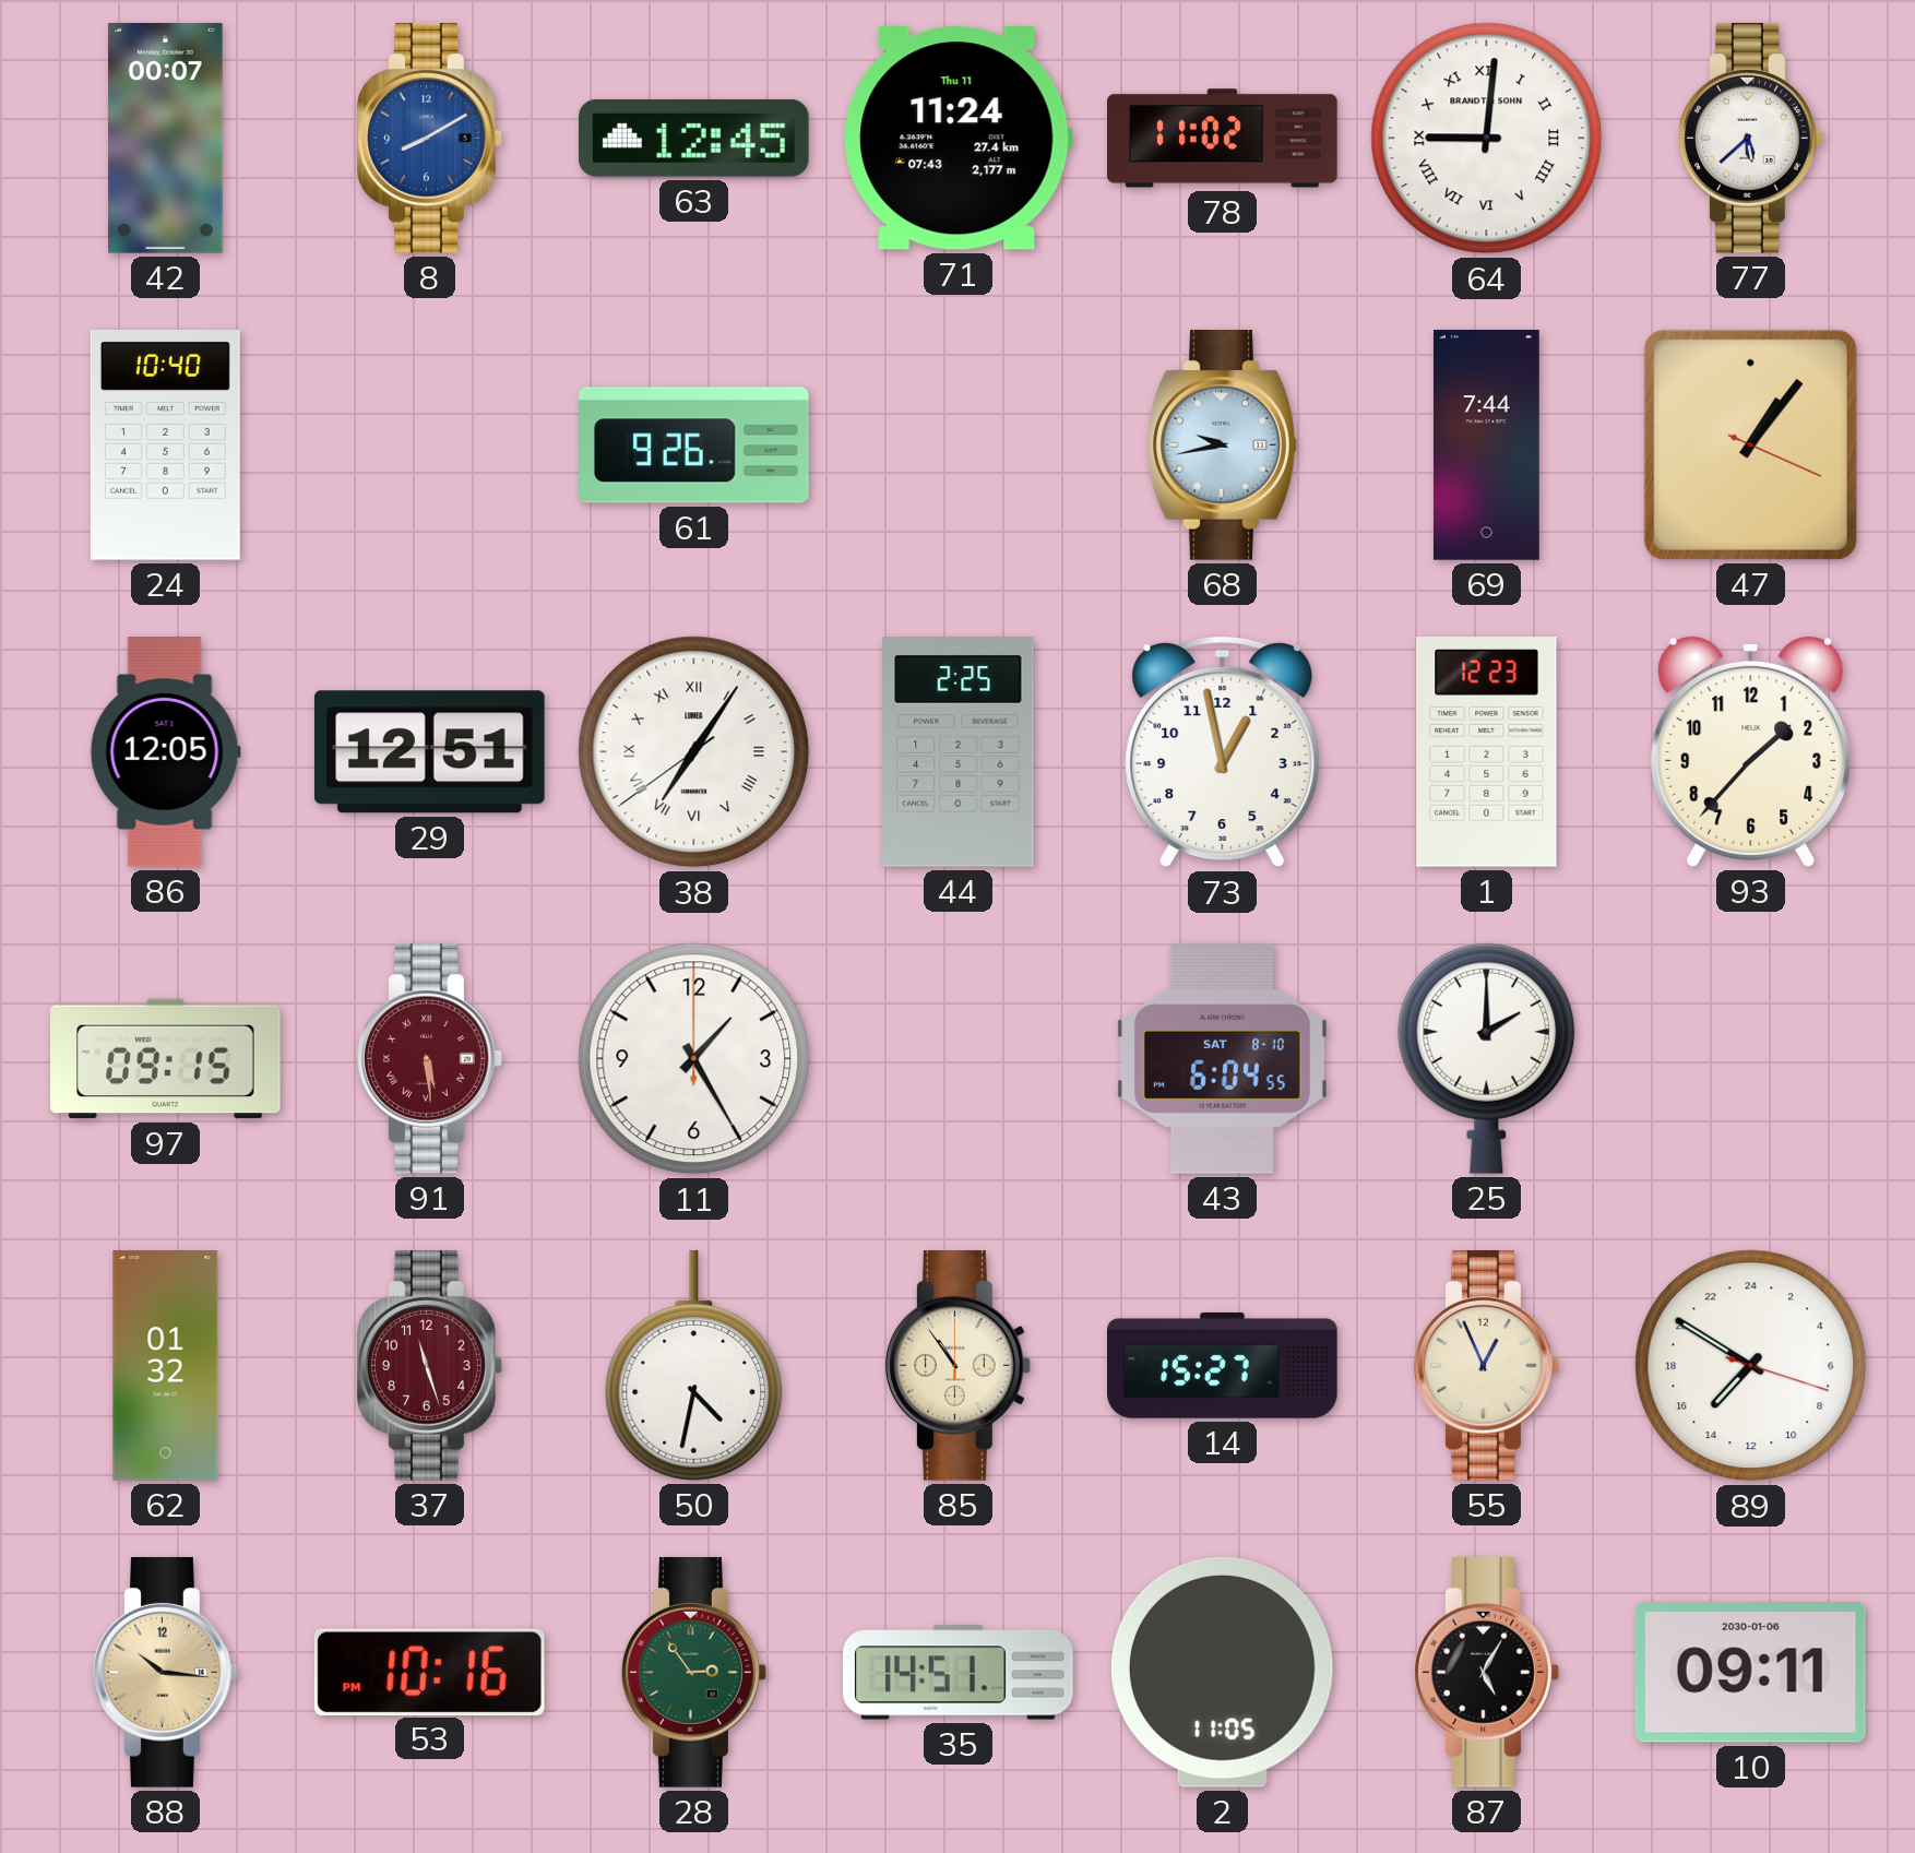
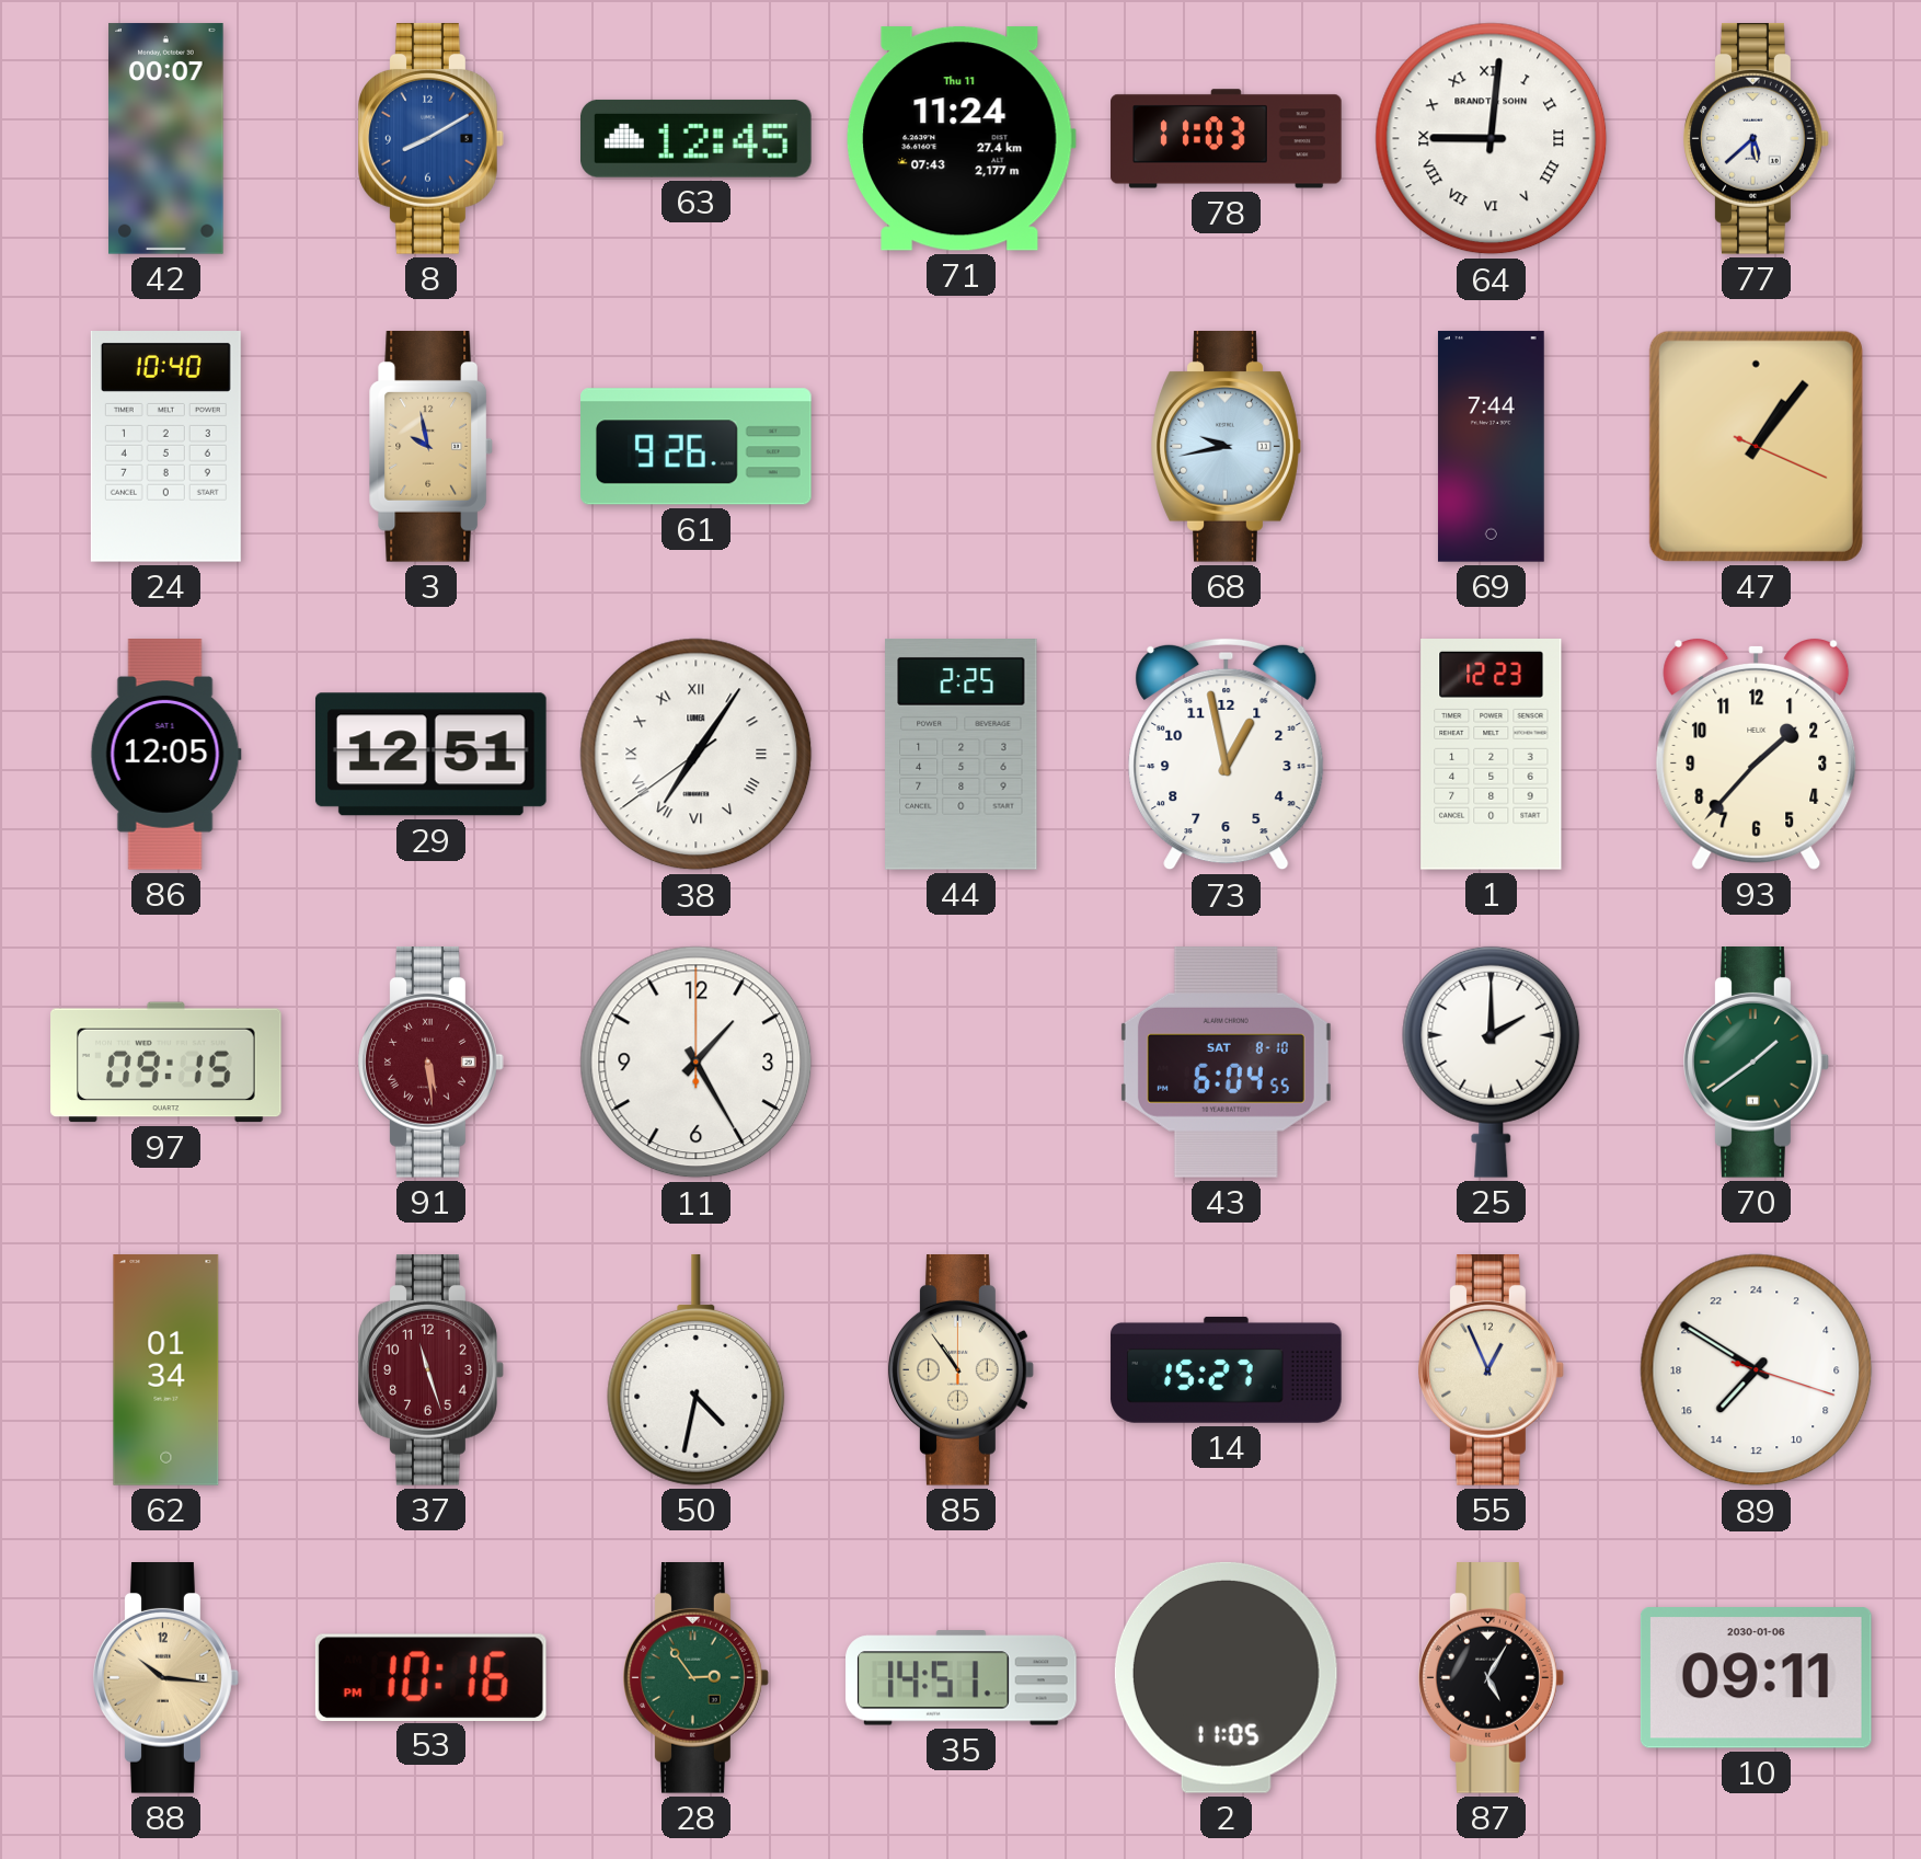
78: 11:02 -> 11:03 (1227, 139)
3: none -> 9:58 (430, 447)
70: none -> 1:39 (1757, 1063)
62: 01:32 -> 01:34 (166, 1370)
